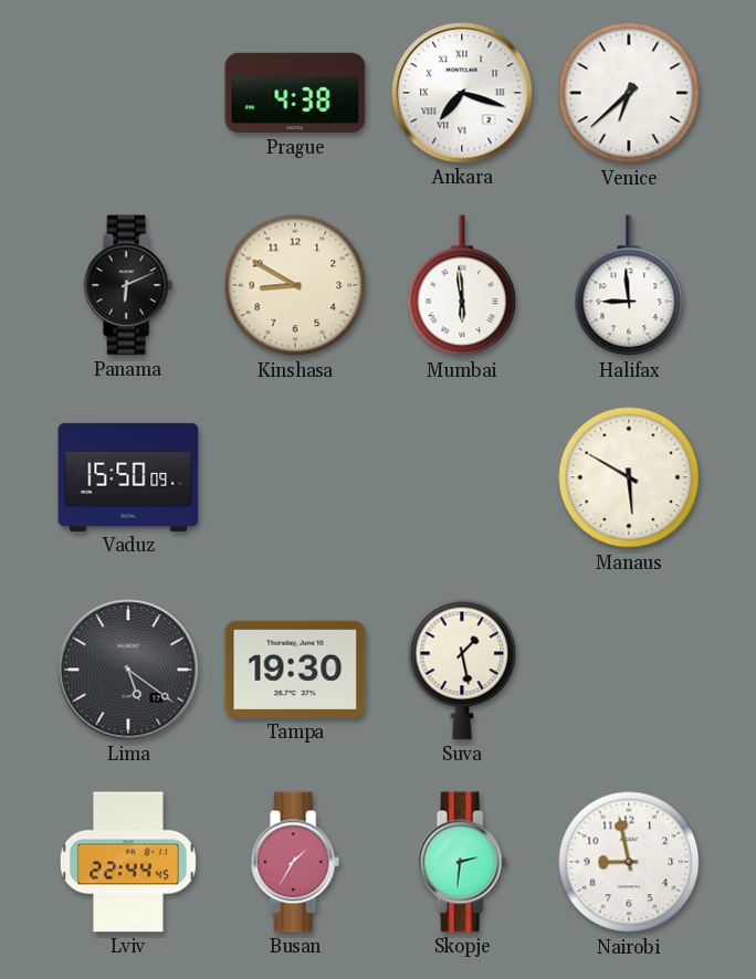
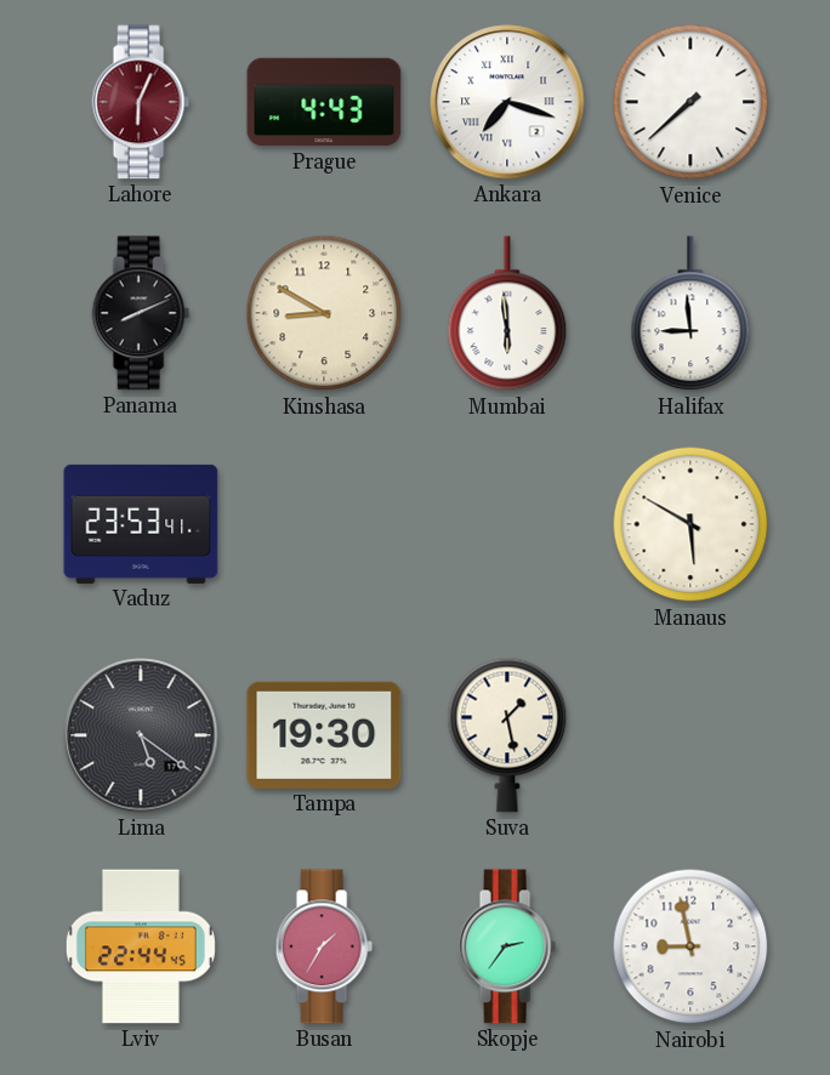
Lahore: none -> 6:04 (141, 102)
Prague: 4:38 -> 4:43 (324, 102)
Venice: 6:38 -> 7:38 (690, 102)
Panama: 6:11 -> 8:11 (141, 313)
Vaduz: 15:50 -> 23:53 (141, 524)
Skopje: 2:31 -> 2:36 (507, 946)
